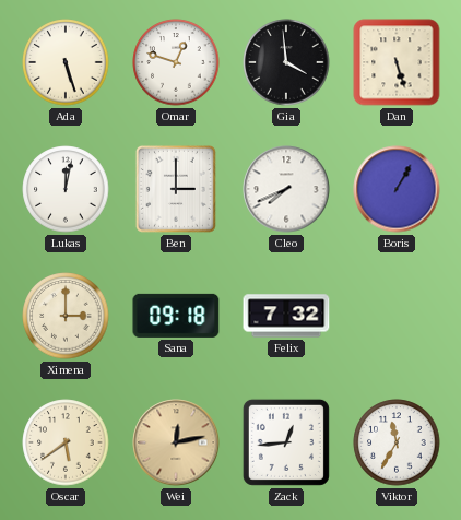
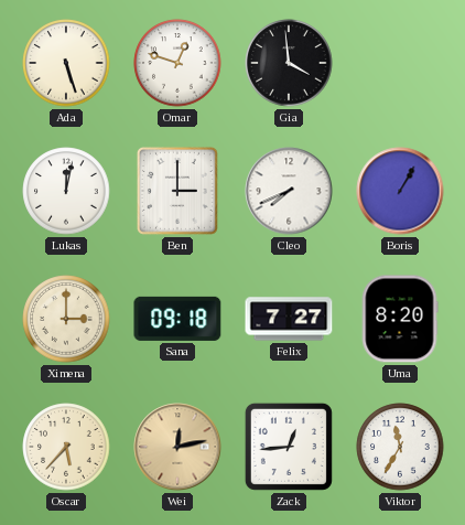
Dan: 5:27 -> none (397, 62)
Felix: 7:32 -> 7:27 (289, 319)
Uma: none -> 8:20 (400, 319)
Oscar: 5:39 -> 5:37 (66, 447)
